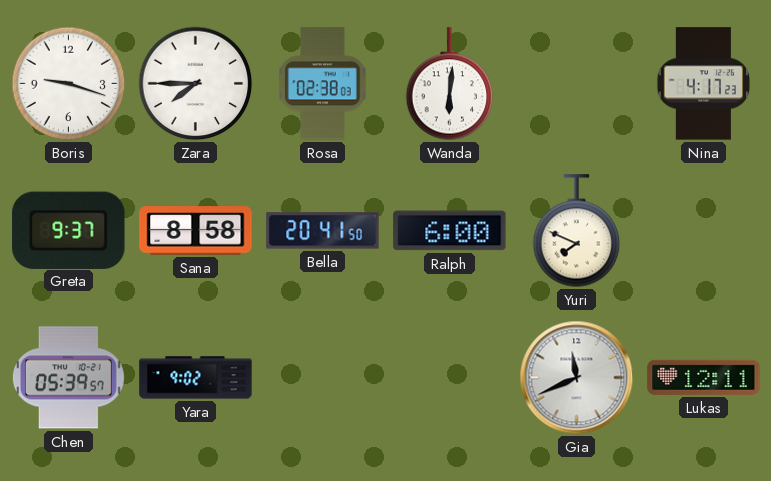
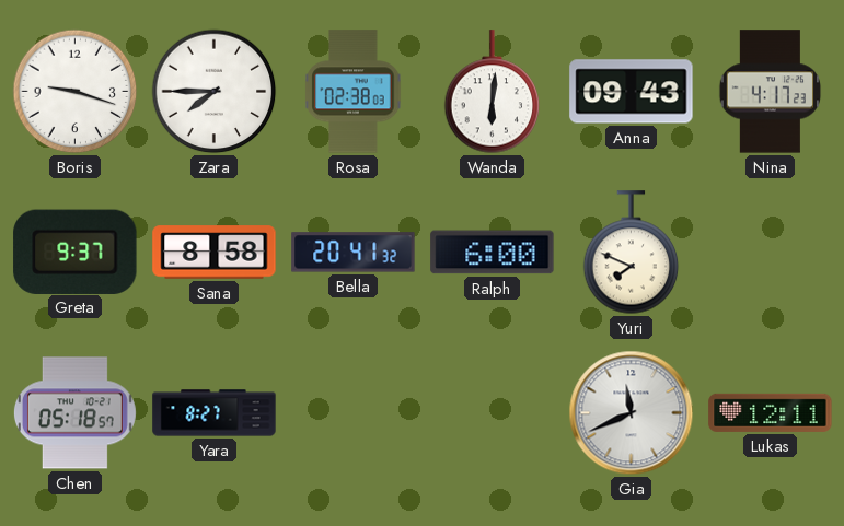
Anna: none -> 09:43 (632, 92)
Bella: 20:41:50 -> 20:41:32 (354, 253)
Chen: 05:39 -> 05:18 (74, 413)
Yara: 9:02 -> 8:27 (215, 413)
